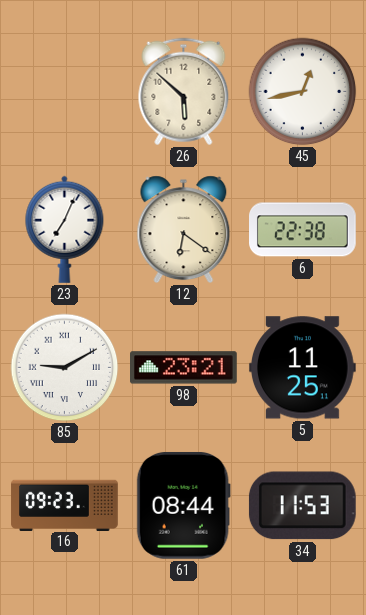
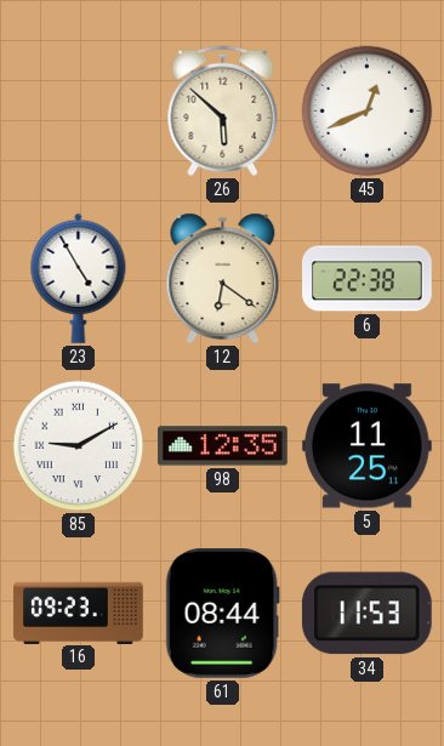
45: 12:43 -> 12:41 (368, 112)
23: 7:04 -> 4:55 (79, 278)
98: 23:21 -> 12:35 (223, 446)
